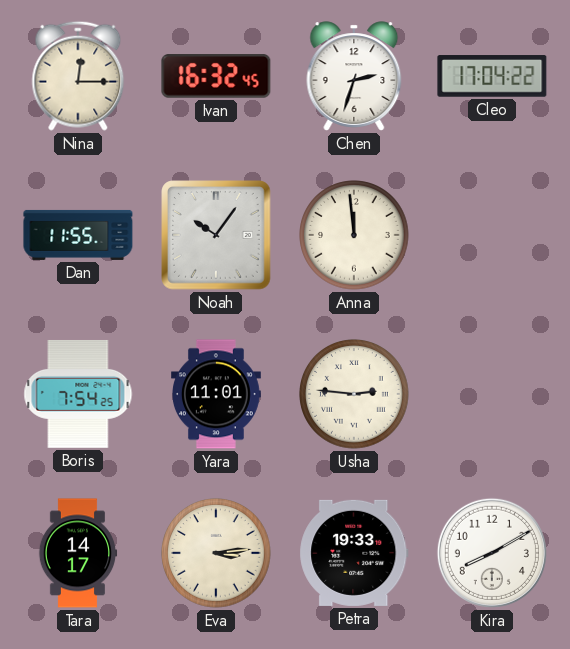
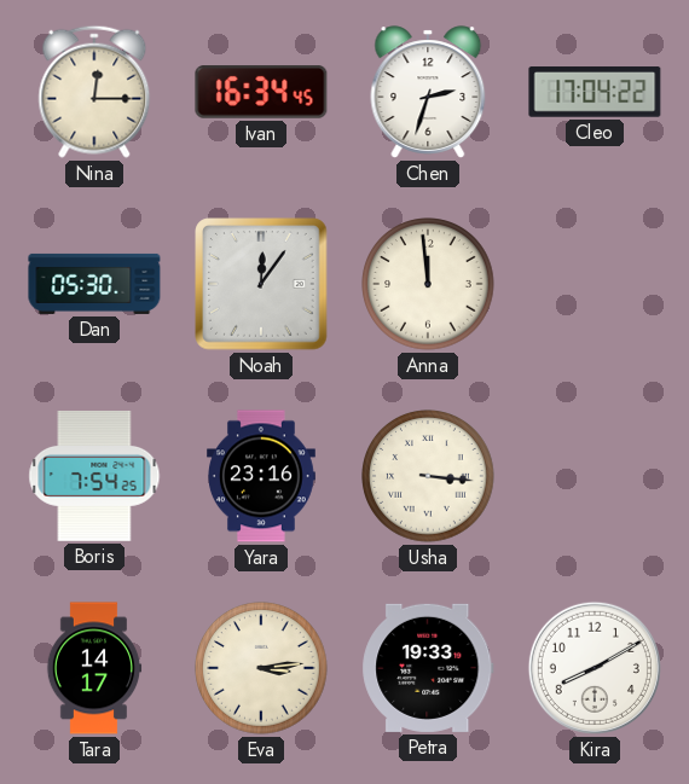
Ivan: 16:32 -> 16:34 (261, 92)
Dan: 11:55 -> 05:30 (94, 284)
Noah: 10:06 -> 12:06 (261, 284)
Yara: 11:01 -> 23:16 (262, 476)
Usha: 2:46 -> 3:16 (428, 476)
